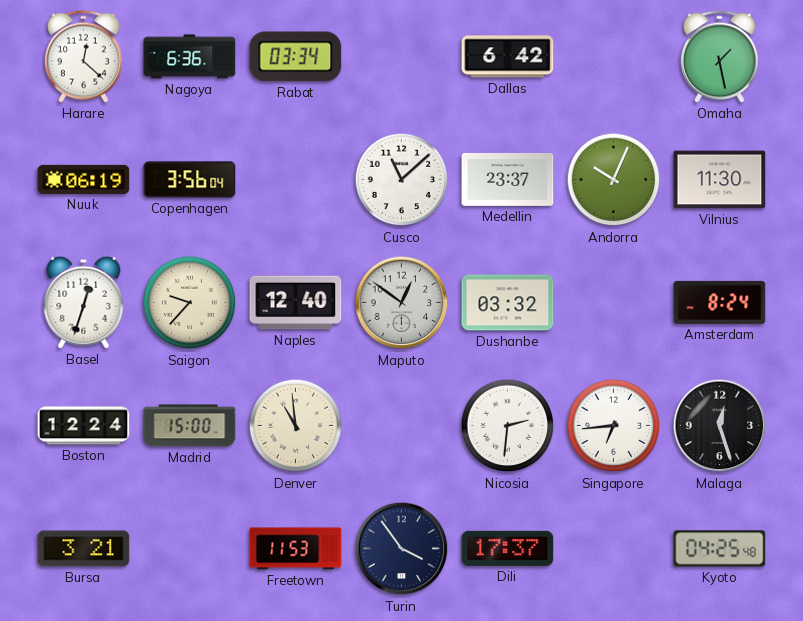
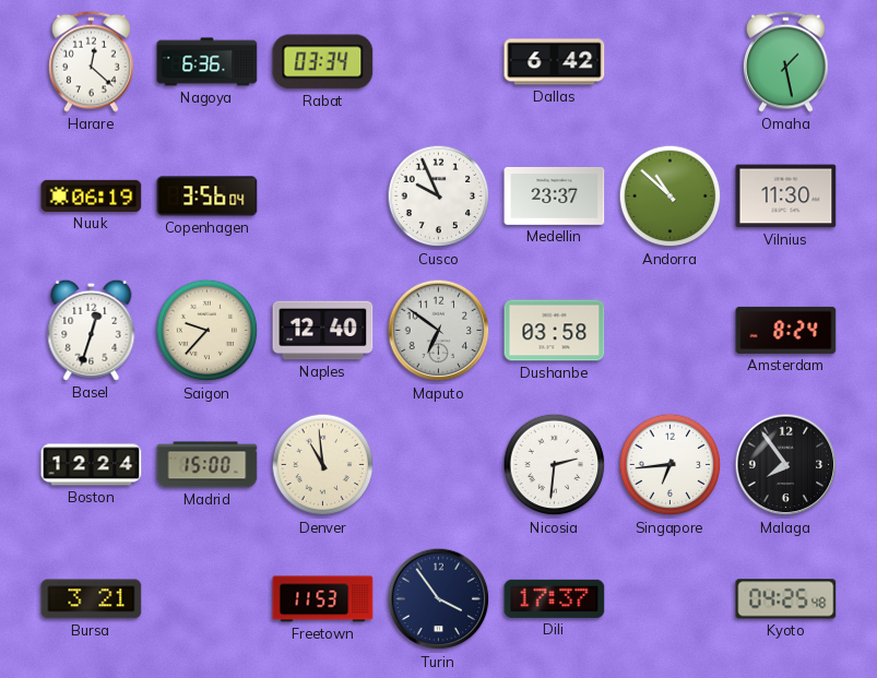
Cusco: 11:08 -> 9:56 (439, 197)
Andorra: 10:04 -> 10:52 (671, 197)
Maputo: 12:51 -> 6:51 (439, 331)
Dushanbe: 03:32 -> 03:58 (555, 331)
Malaga: 12:27 -> 7:54 (786, 465)
